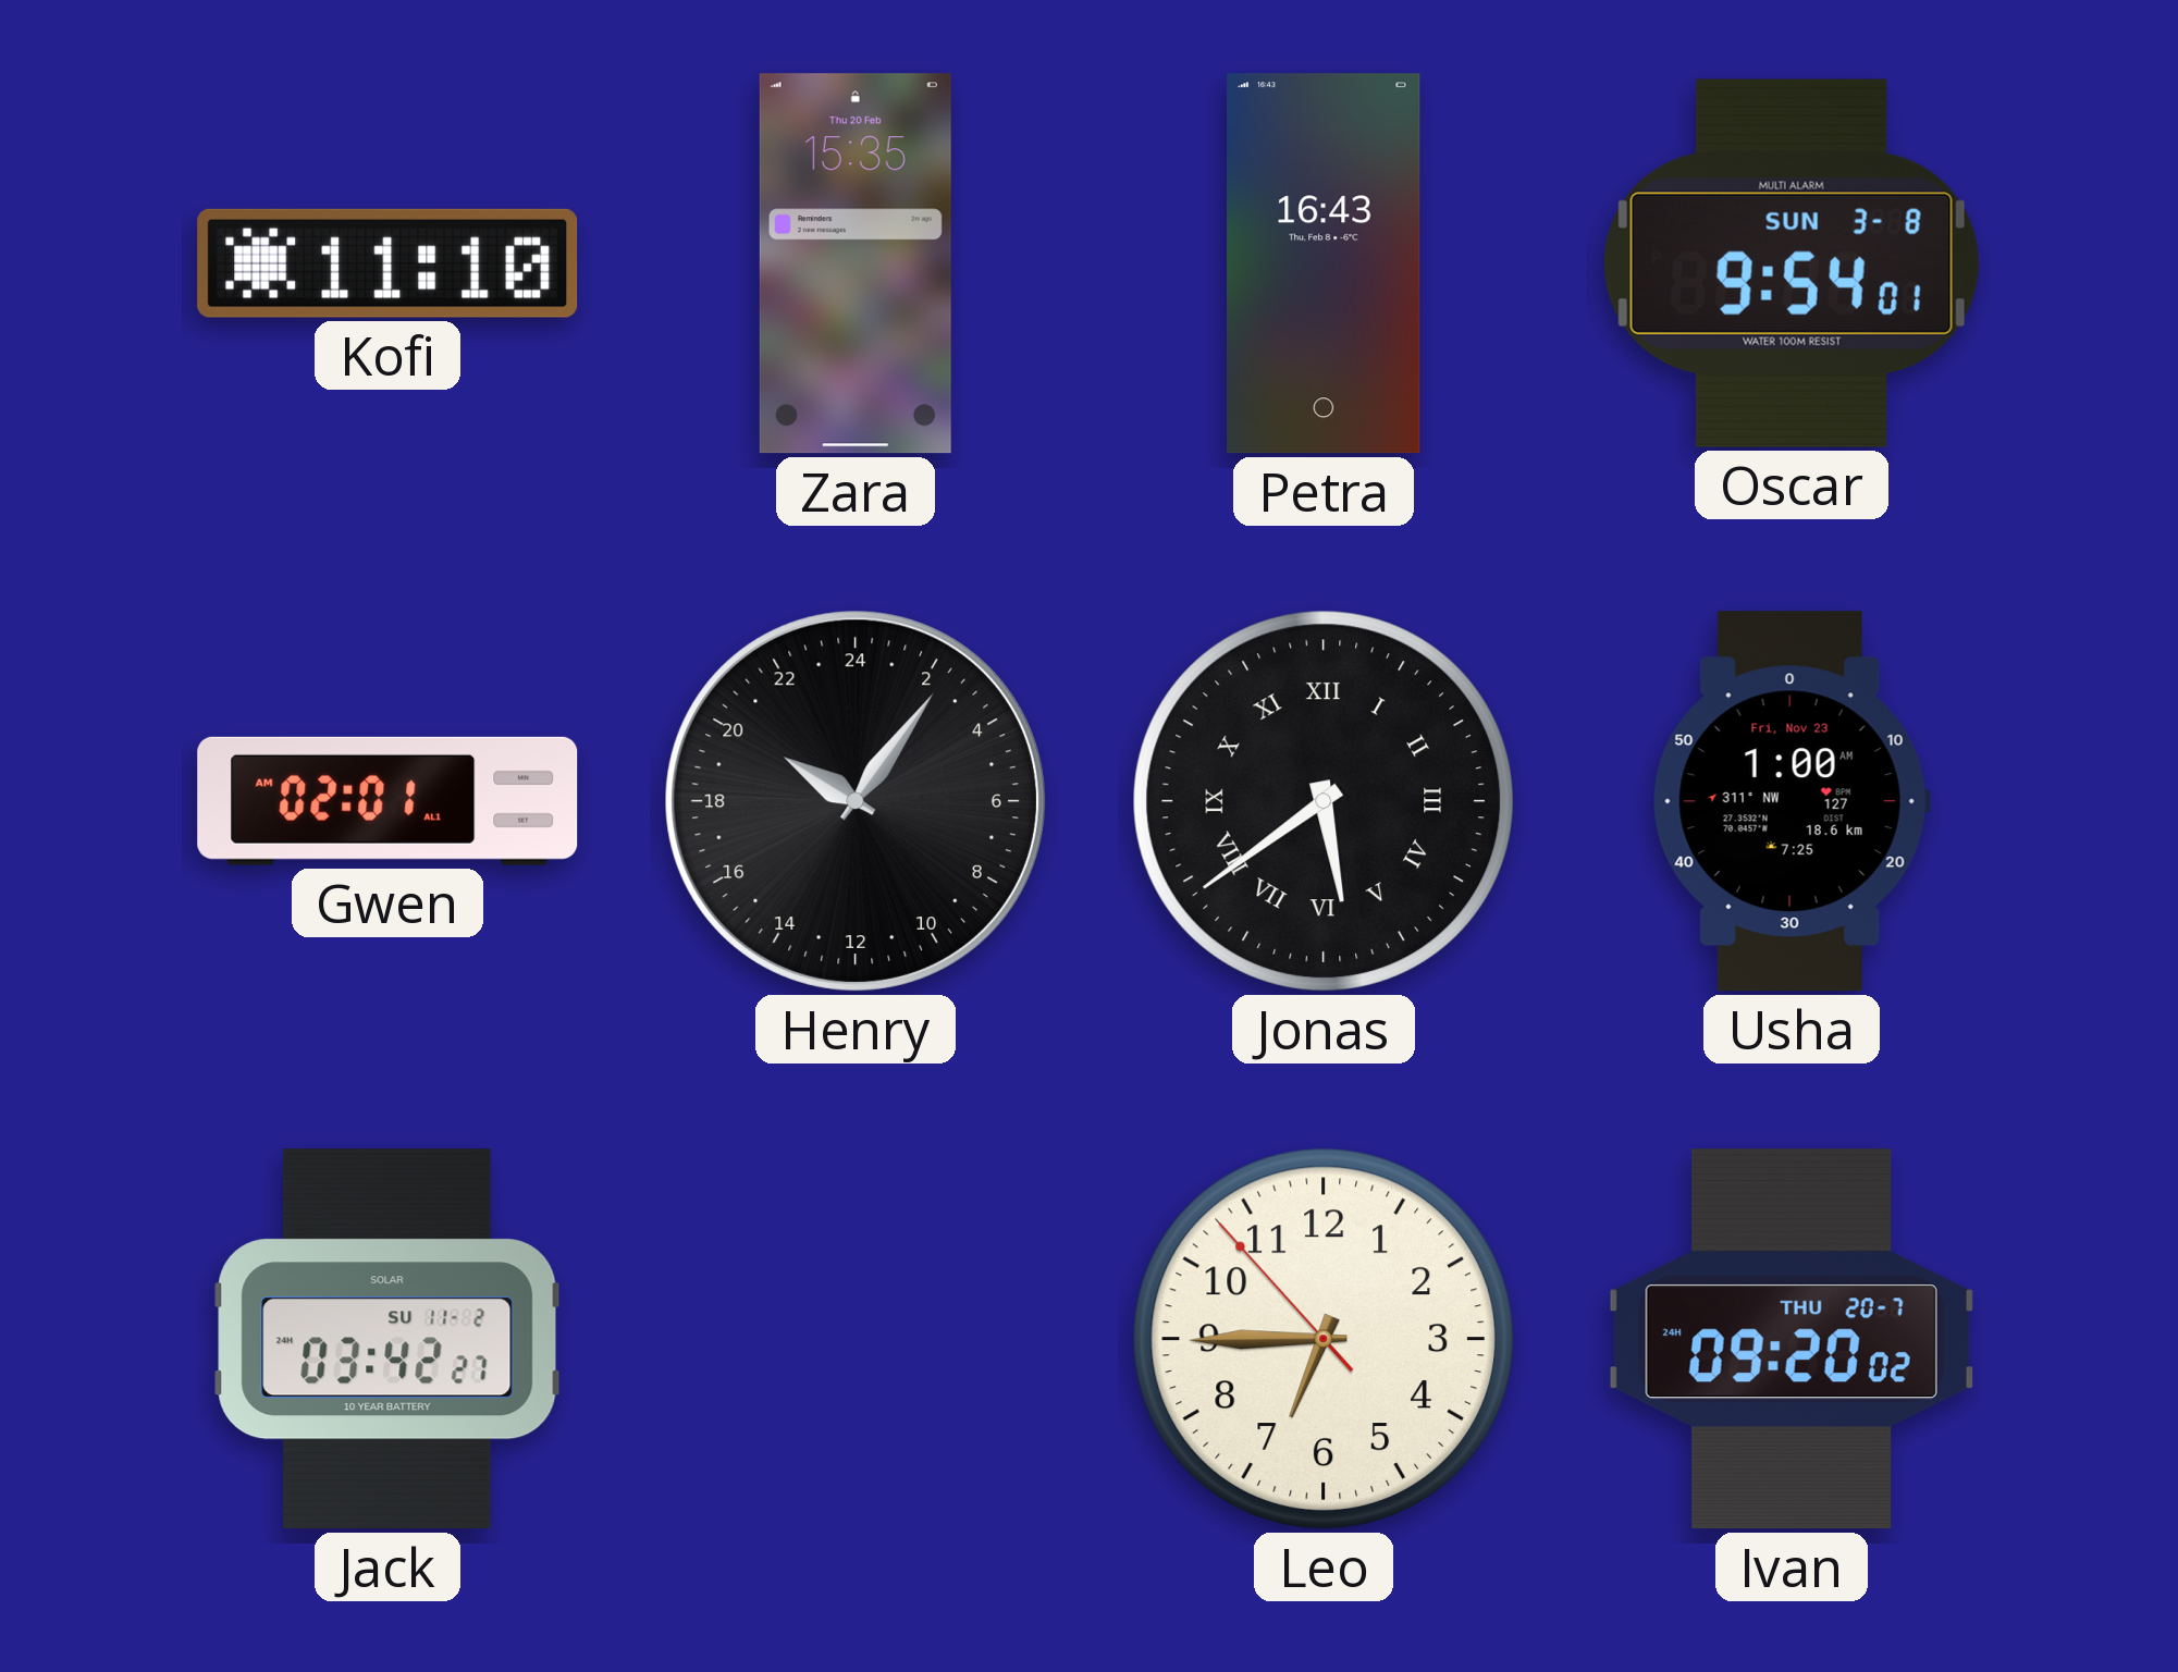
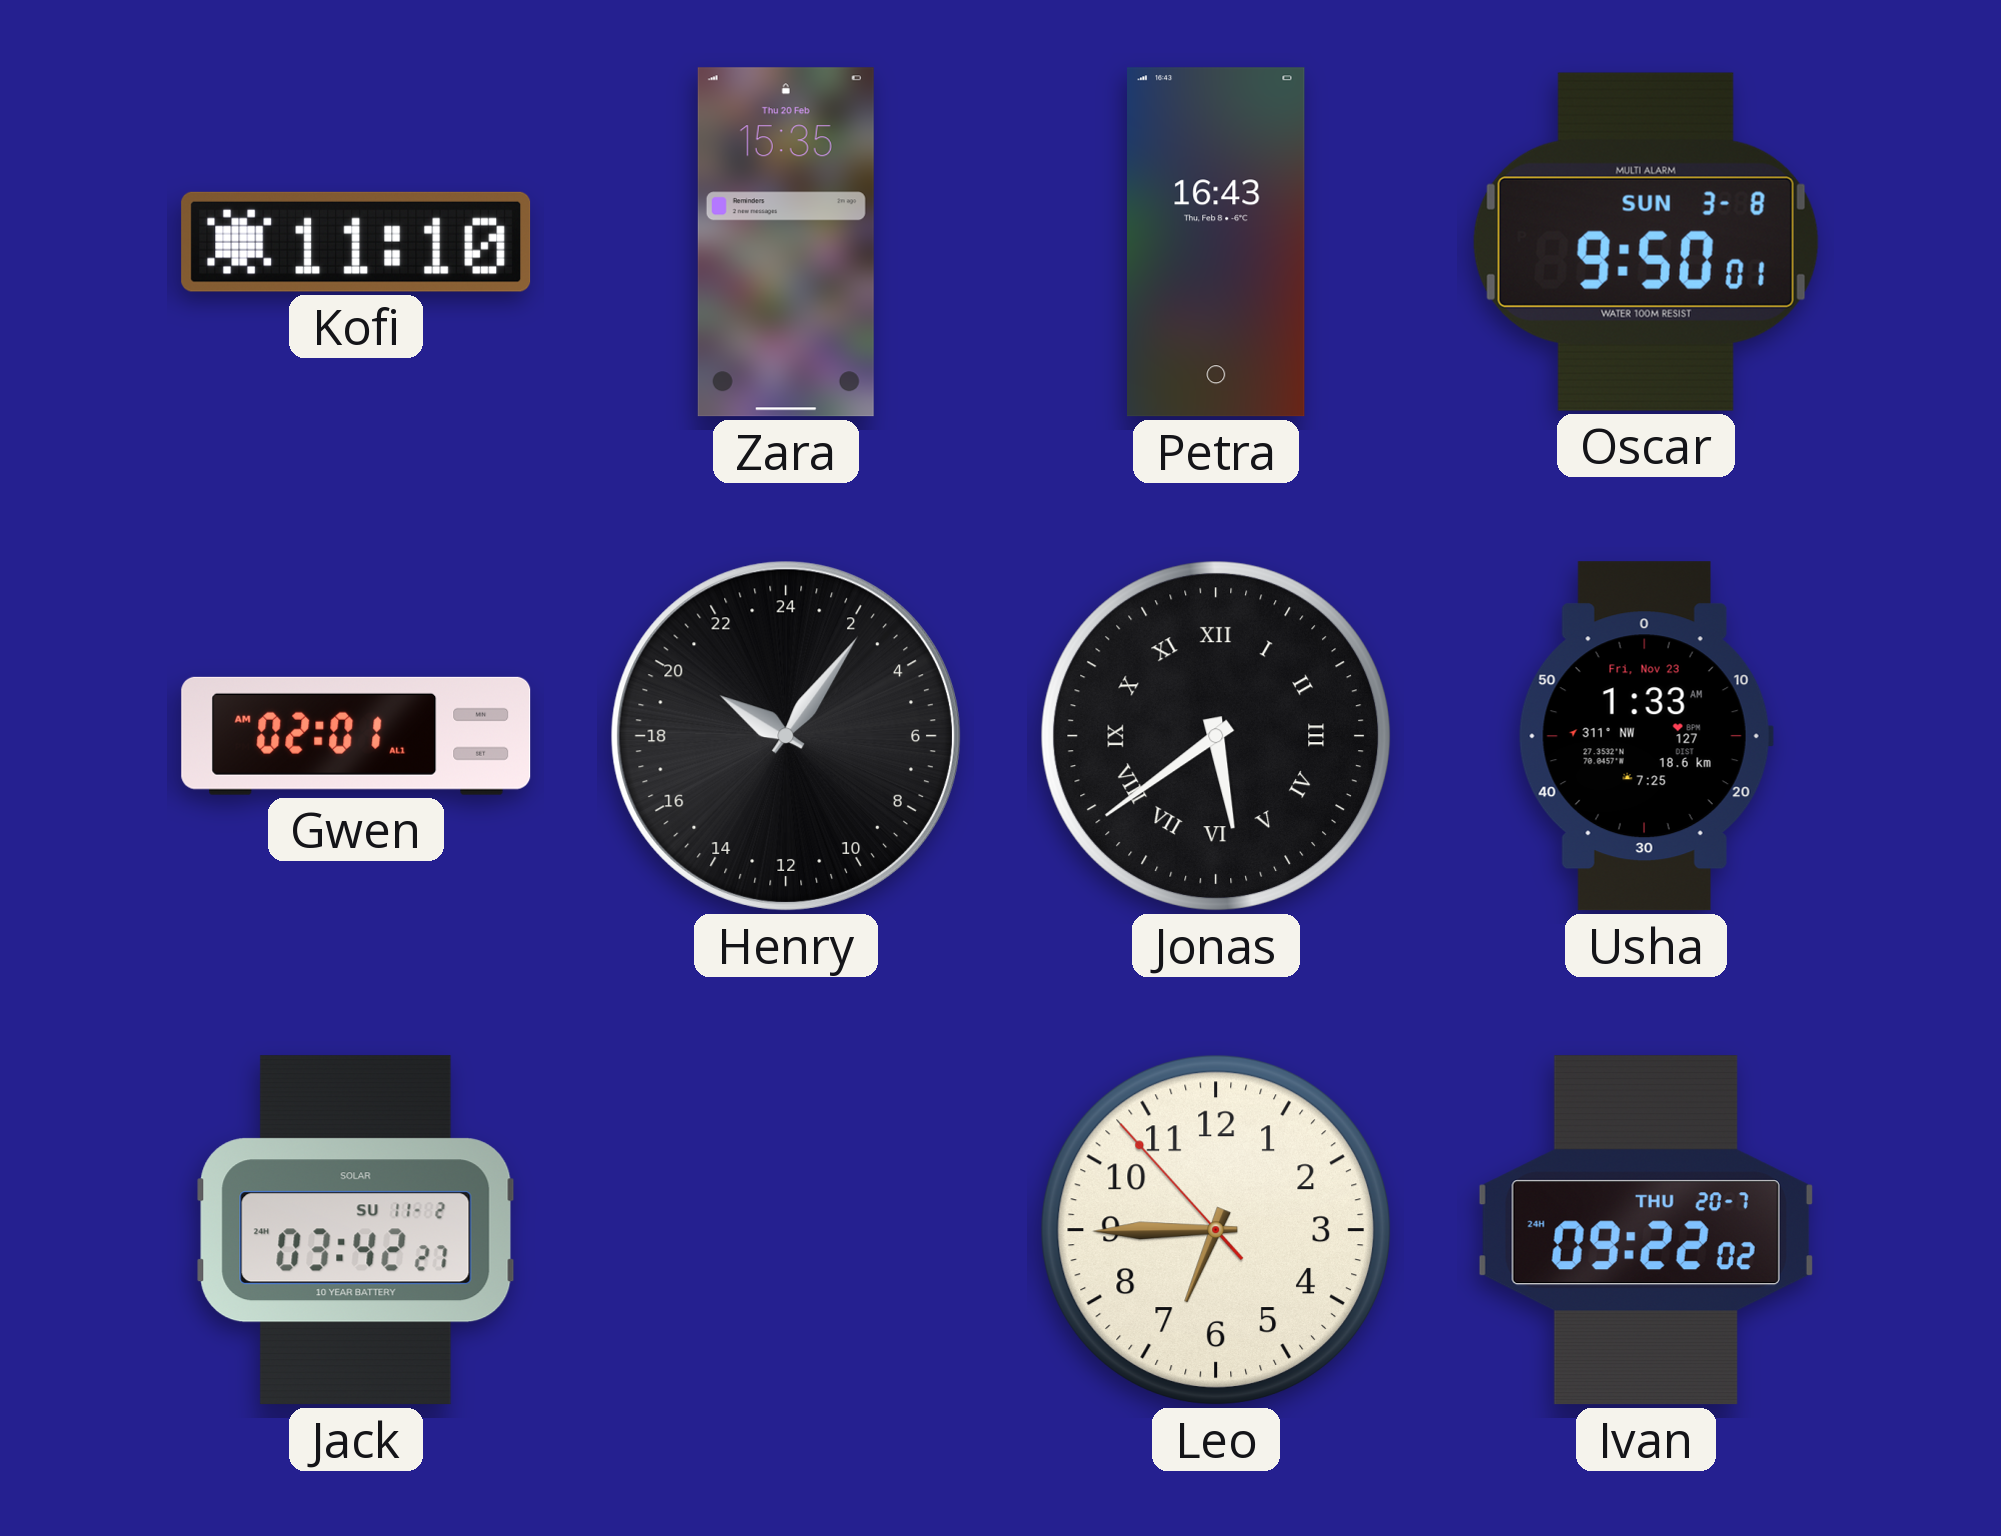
Oscar: 9:54 -> 9:50 (1646, 242)
Usha: 1:00 -> 1:33 (1646, 736)
Ivan: 09:20 -> 09:22 (1646, 1230)
